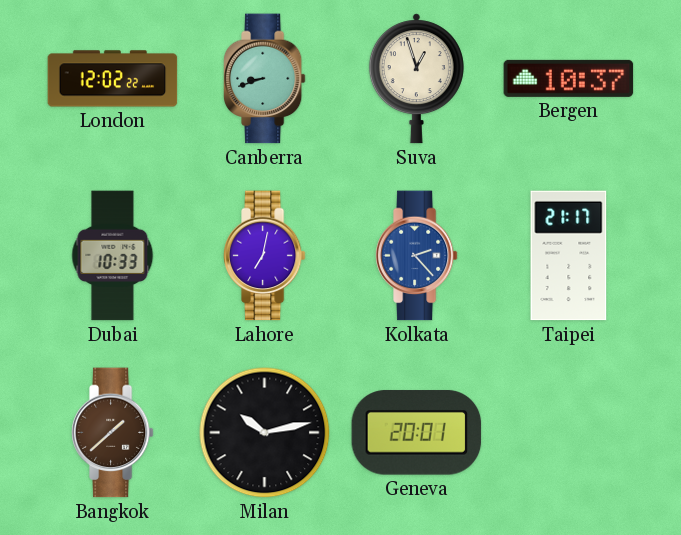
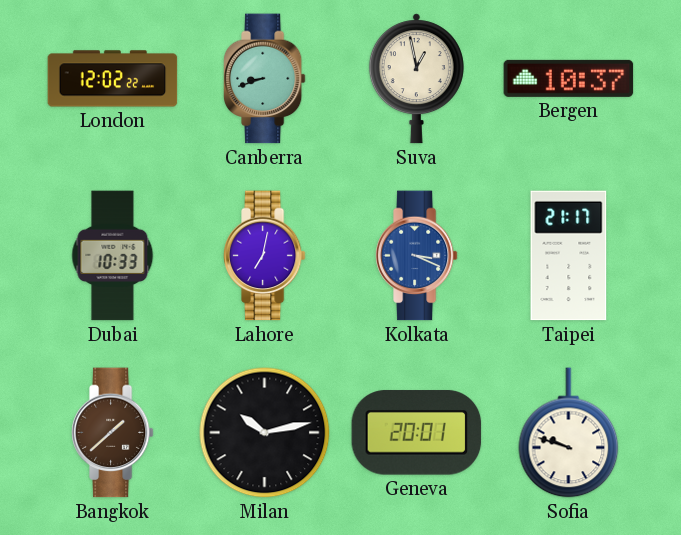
Suva: 12:57 -> 12:58 (416, 79)
Kolkata: 2:23 -> 3:19 (416, 256)
Sofia: none -> 9:48 (569, 433)
